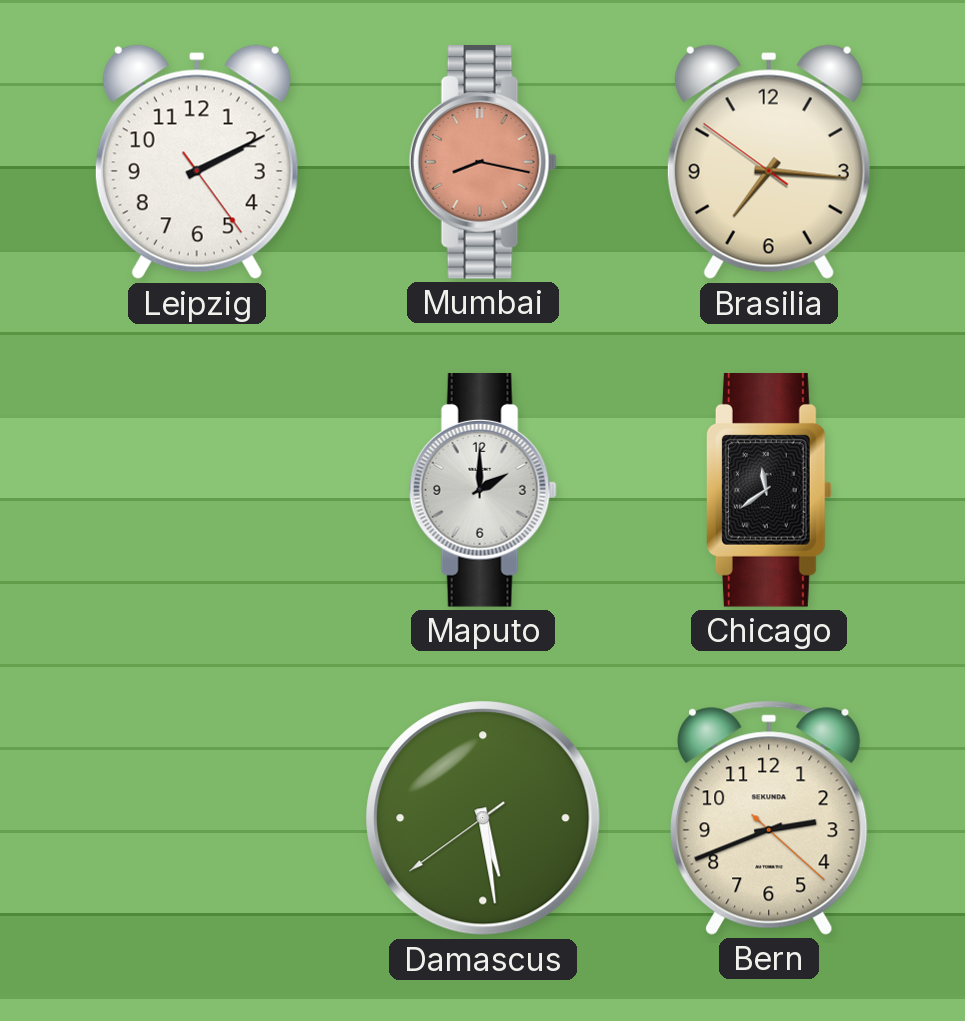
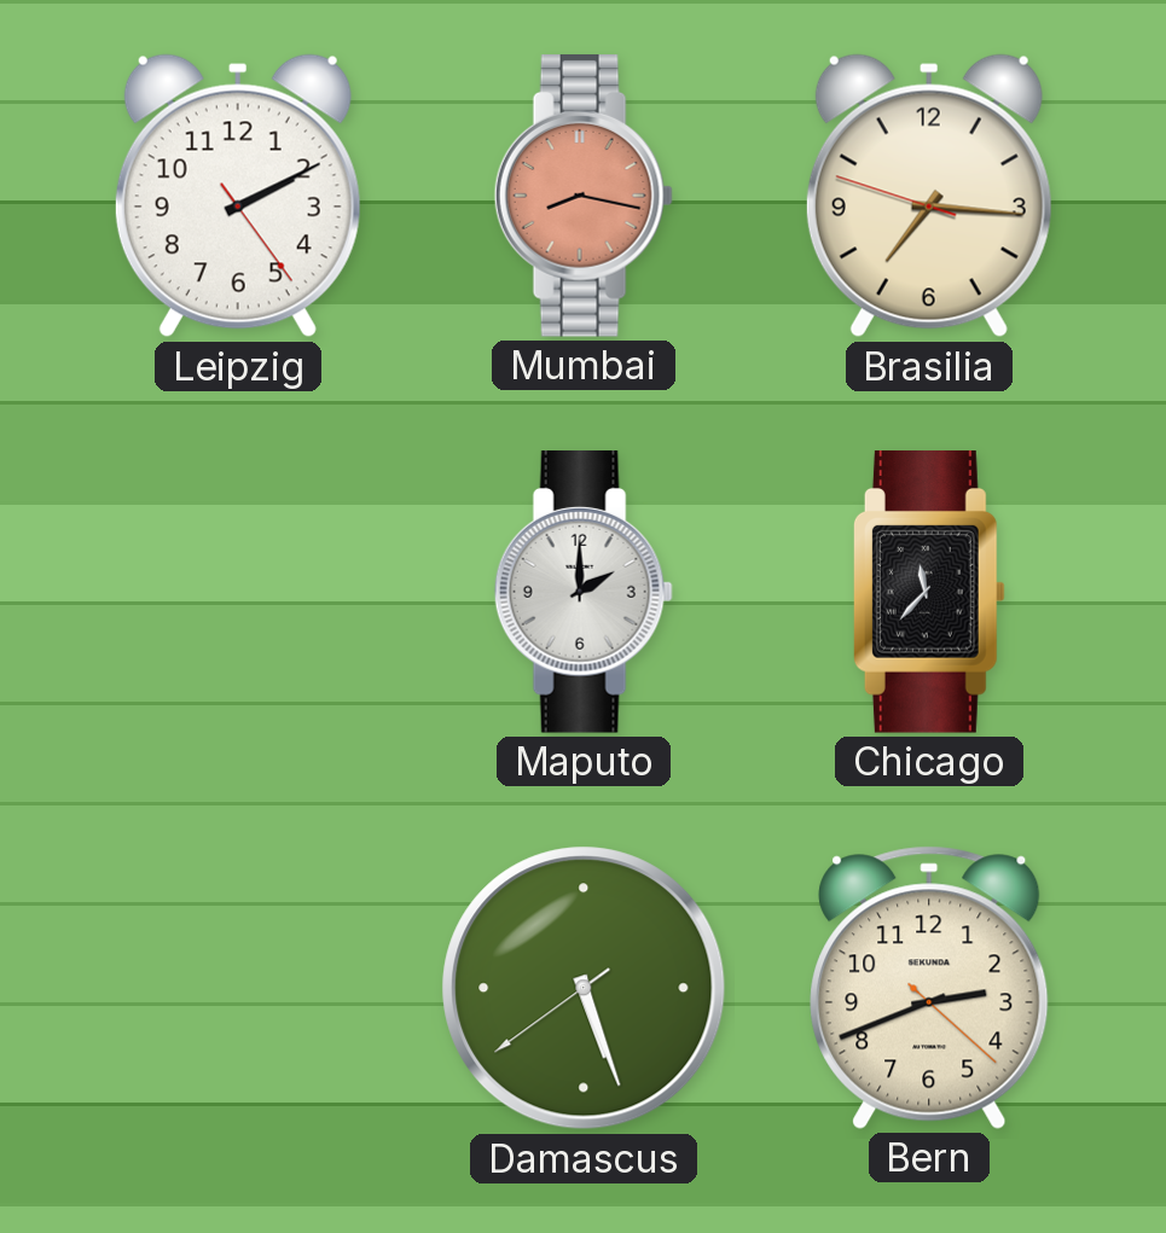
Brasilia: 7:15:51 -> 7:15:48 (929, 196)
Chicago: 11:39 -> 11:37 (929, 593)
Damascus: 5:28 -> 5:26 (584, 988)
